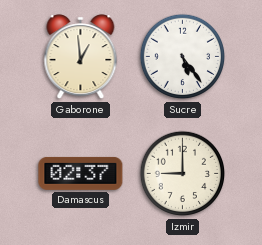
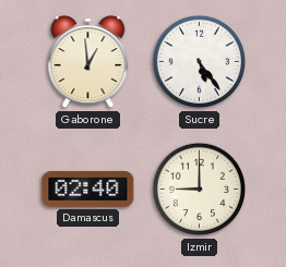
Damascus: 02:37 -> 02:40 (88, 189)
